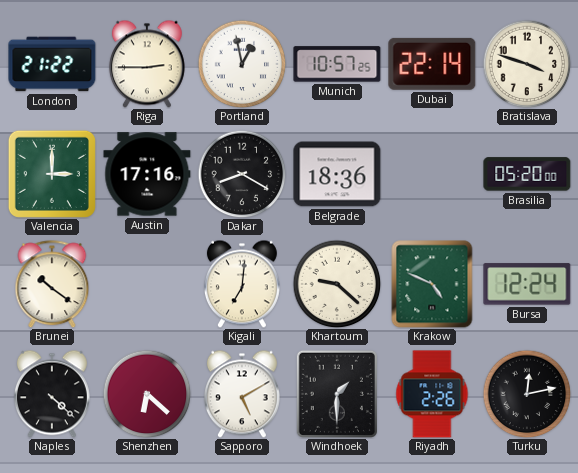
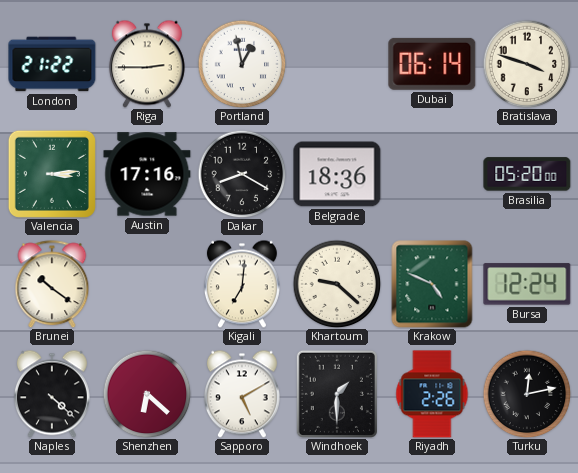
Munich: 10:57 -> none (337, 64)
Dubai: 22:14 -> 06:14 (432, 64)
Valencia: 3:00 -> 3:14 (52, 174)
